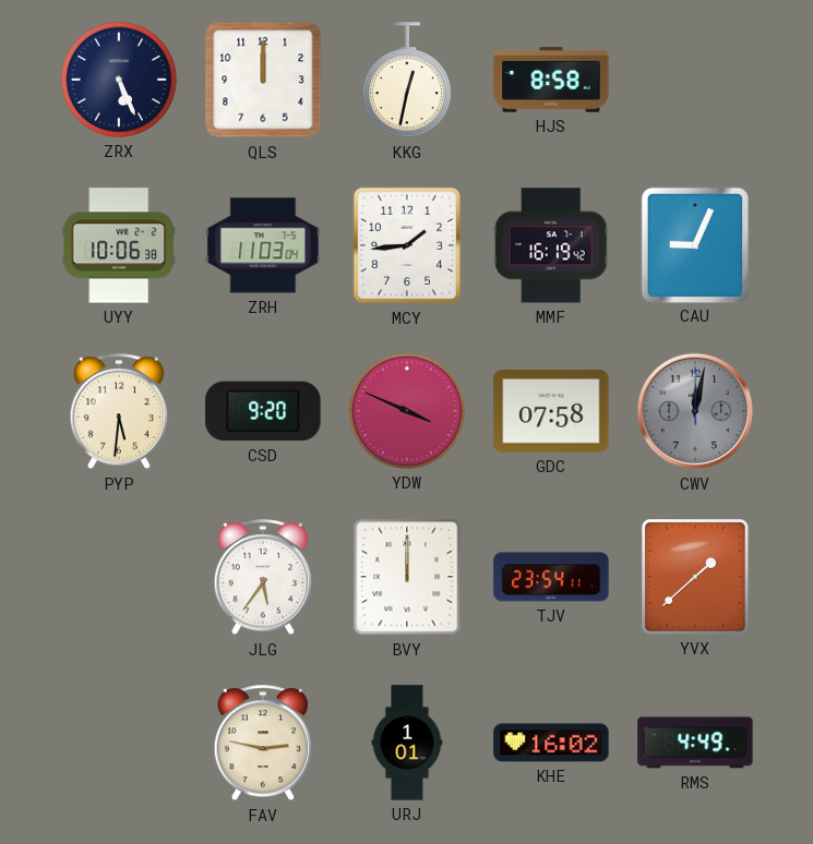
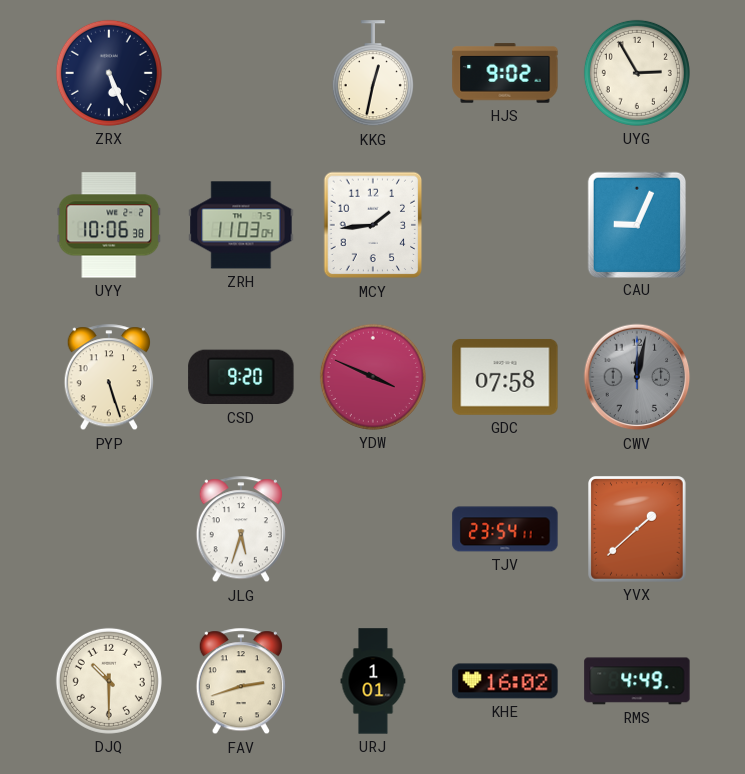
QLS: 12:00 -> none (263, 80)
HJS: 8:58 -> 9:02 (505, 73)
UYG: none -> 2:55 (637, 73)
MMF: 16:19 -> none (551, 245)
PYP: 5:31 -> 5:27 (109, 378)
JLG: 5:36 -> 5:33 (241, 530)
BVY: 12:00 -> none (407, 577)
DJQ: none -> 10:30 (109, 681)
FAV: 2:47 -> 2:42 (241, 682)
